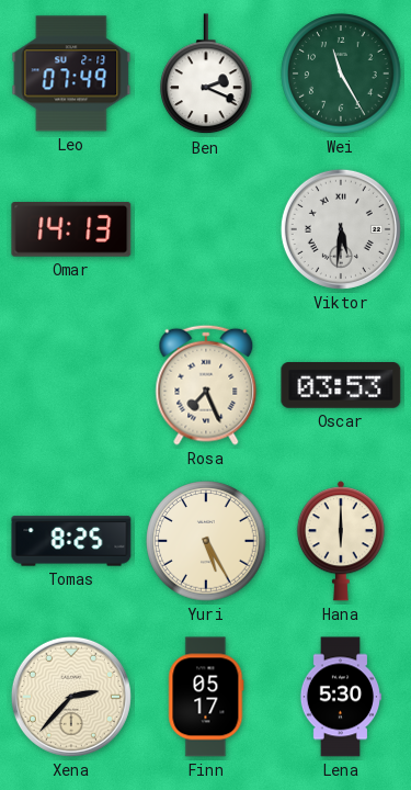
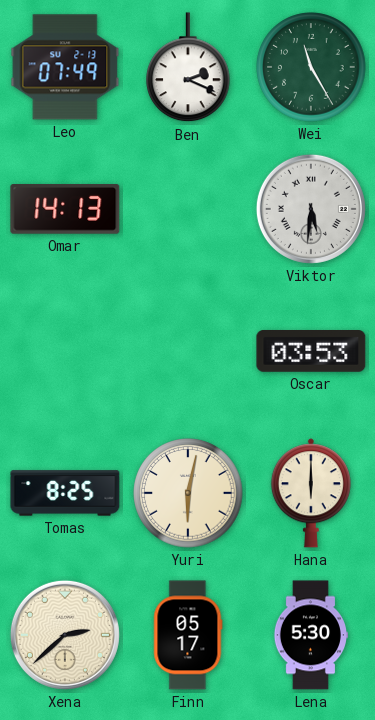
Rosa: 7:26 -> none (206, 385)
Yuri: 5:25 -> 6:02 (188, 493)
Xena: 2:37 -> 2:38 (65, 635)
